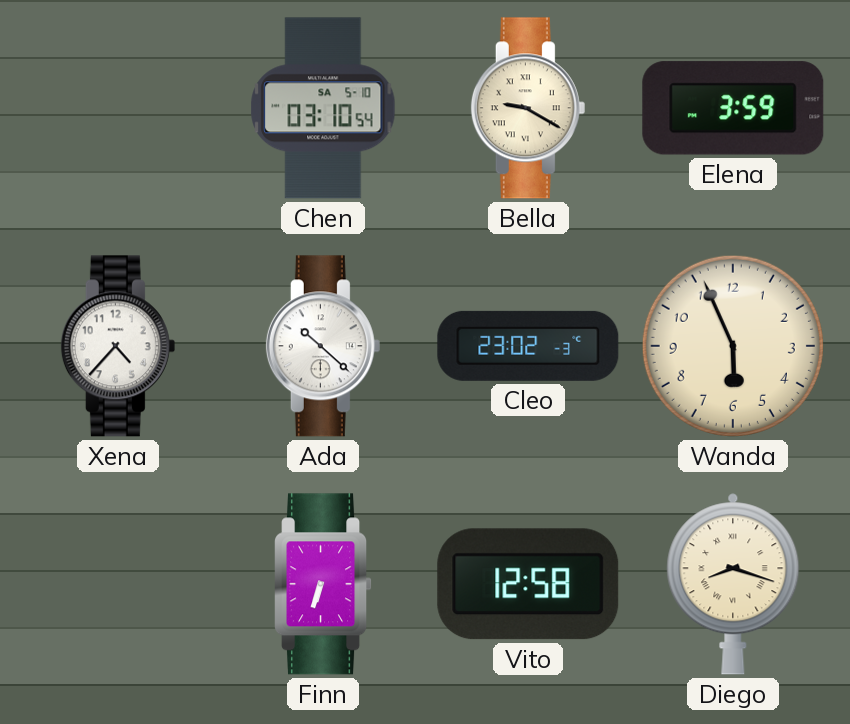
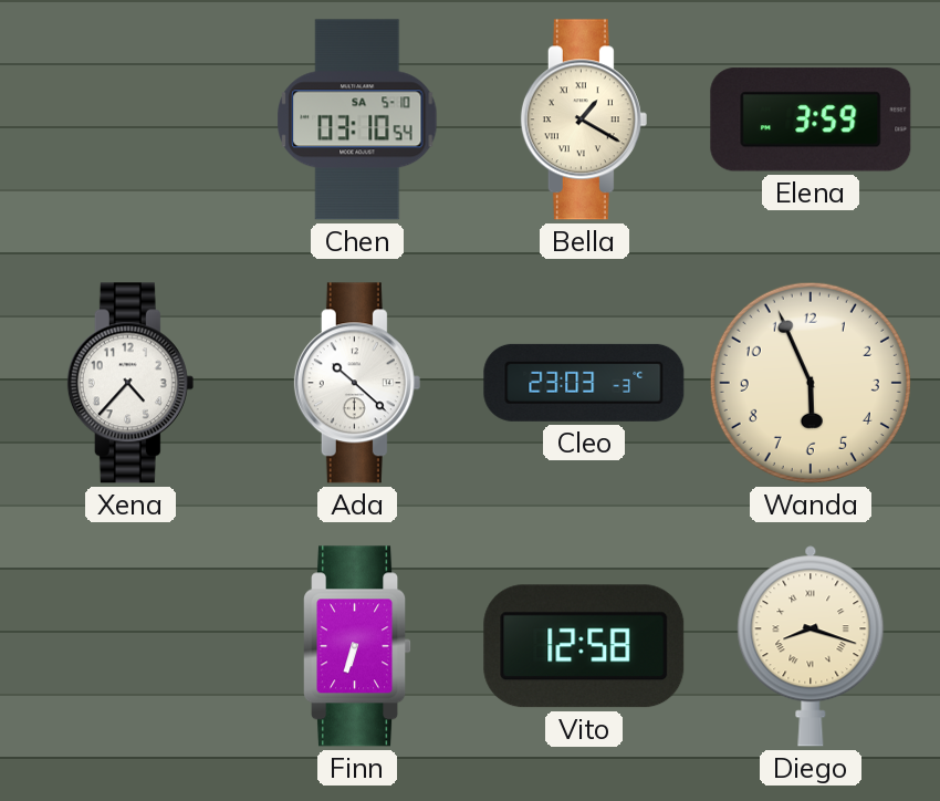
Bella: 9:20 -> 1:20 (584, 119)
Cleo: 23:02 -> 23:03 (584, 383)
